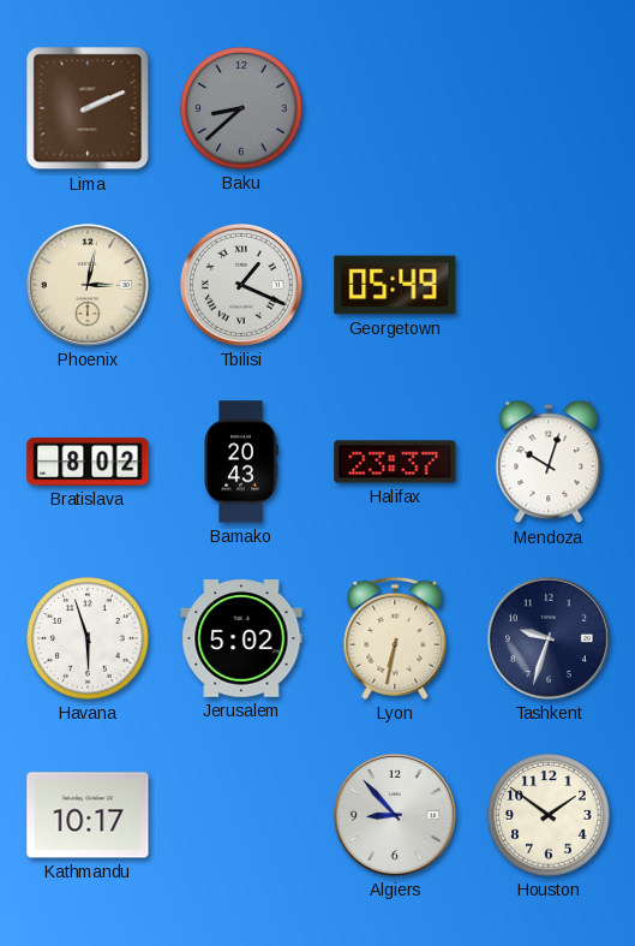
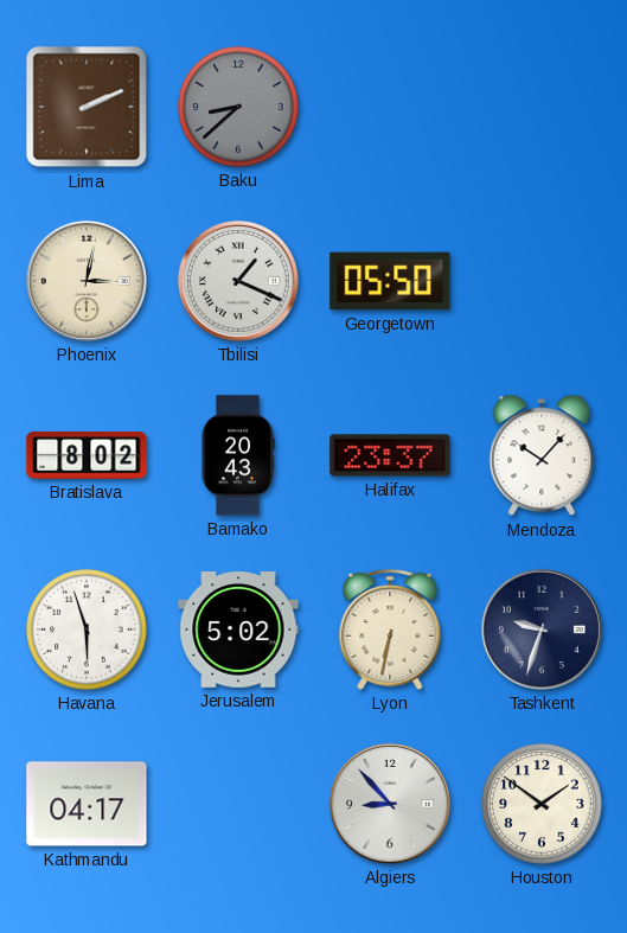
Georgetown: 05:49 -> 05:50 (390, 281)
Mendoza: 10:03 -> 10:07 (542, 455)
Kathmandu: 10:17 -> 04:17 (87, 804)
